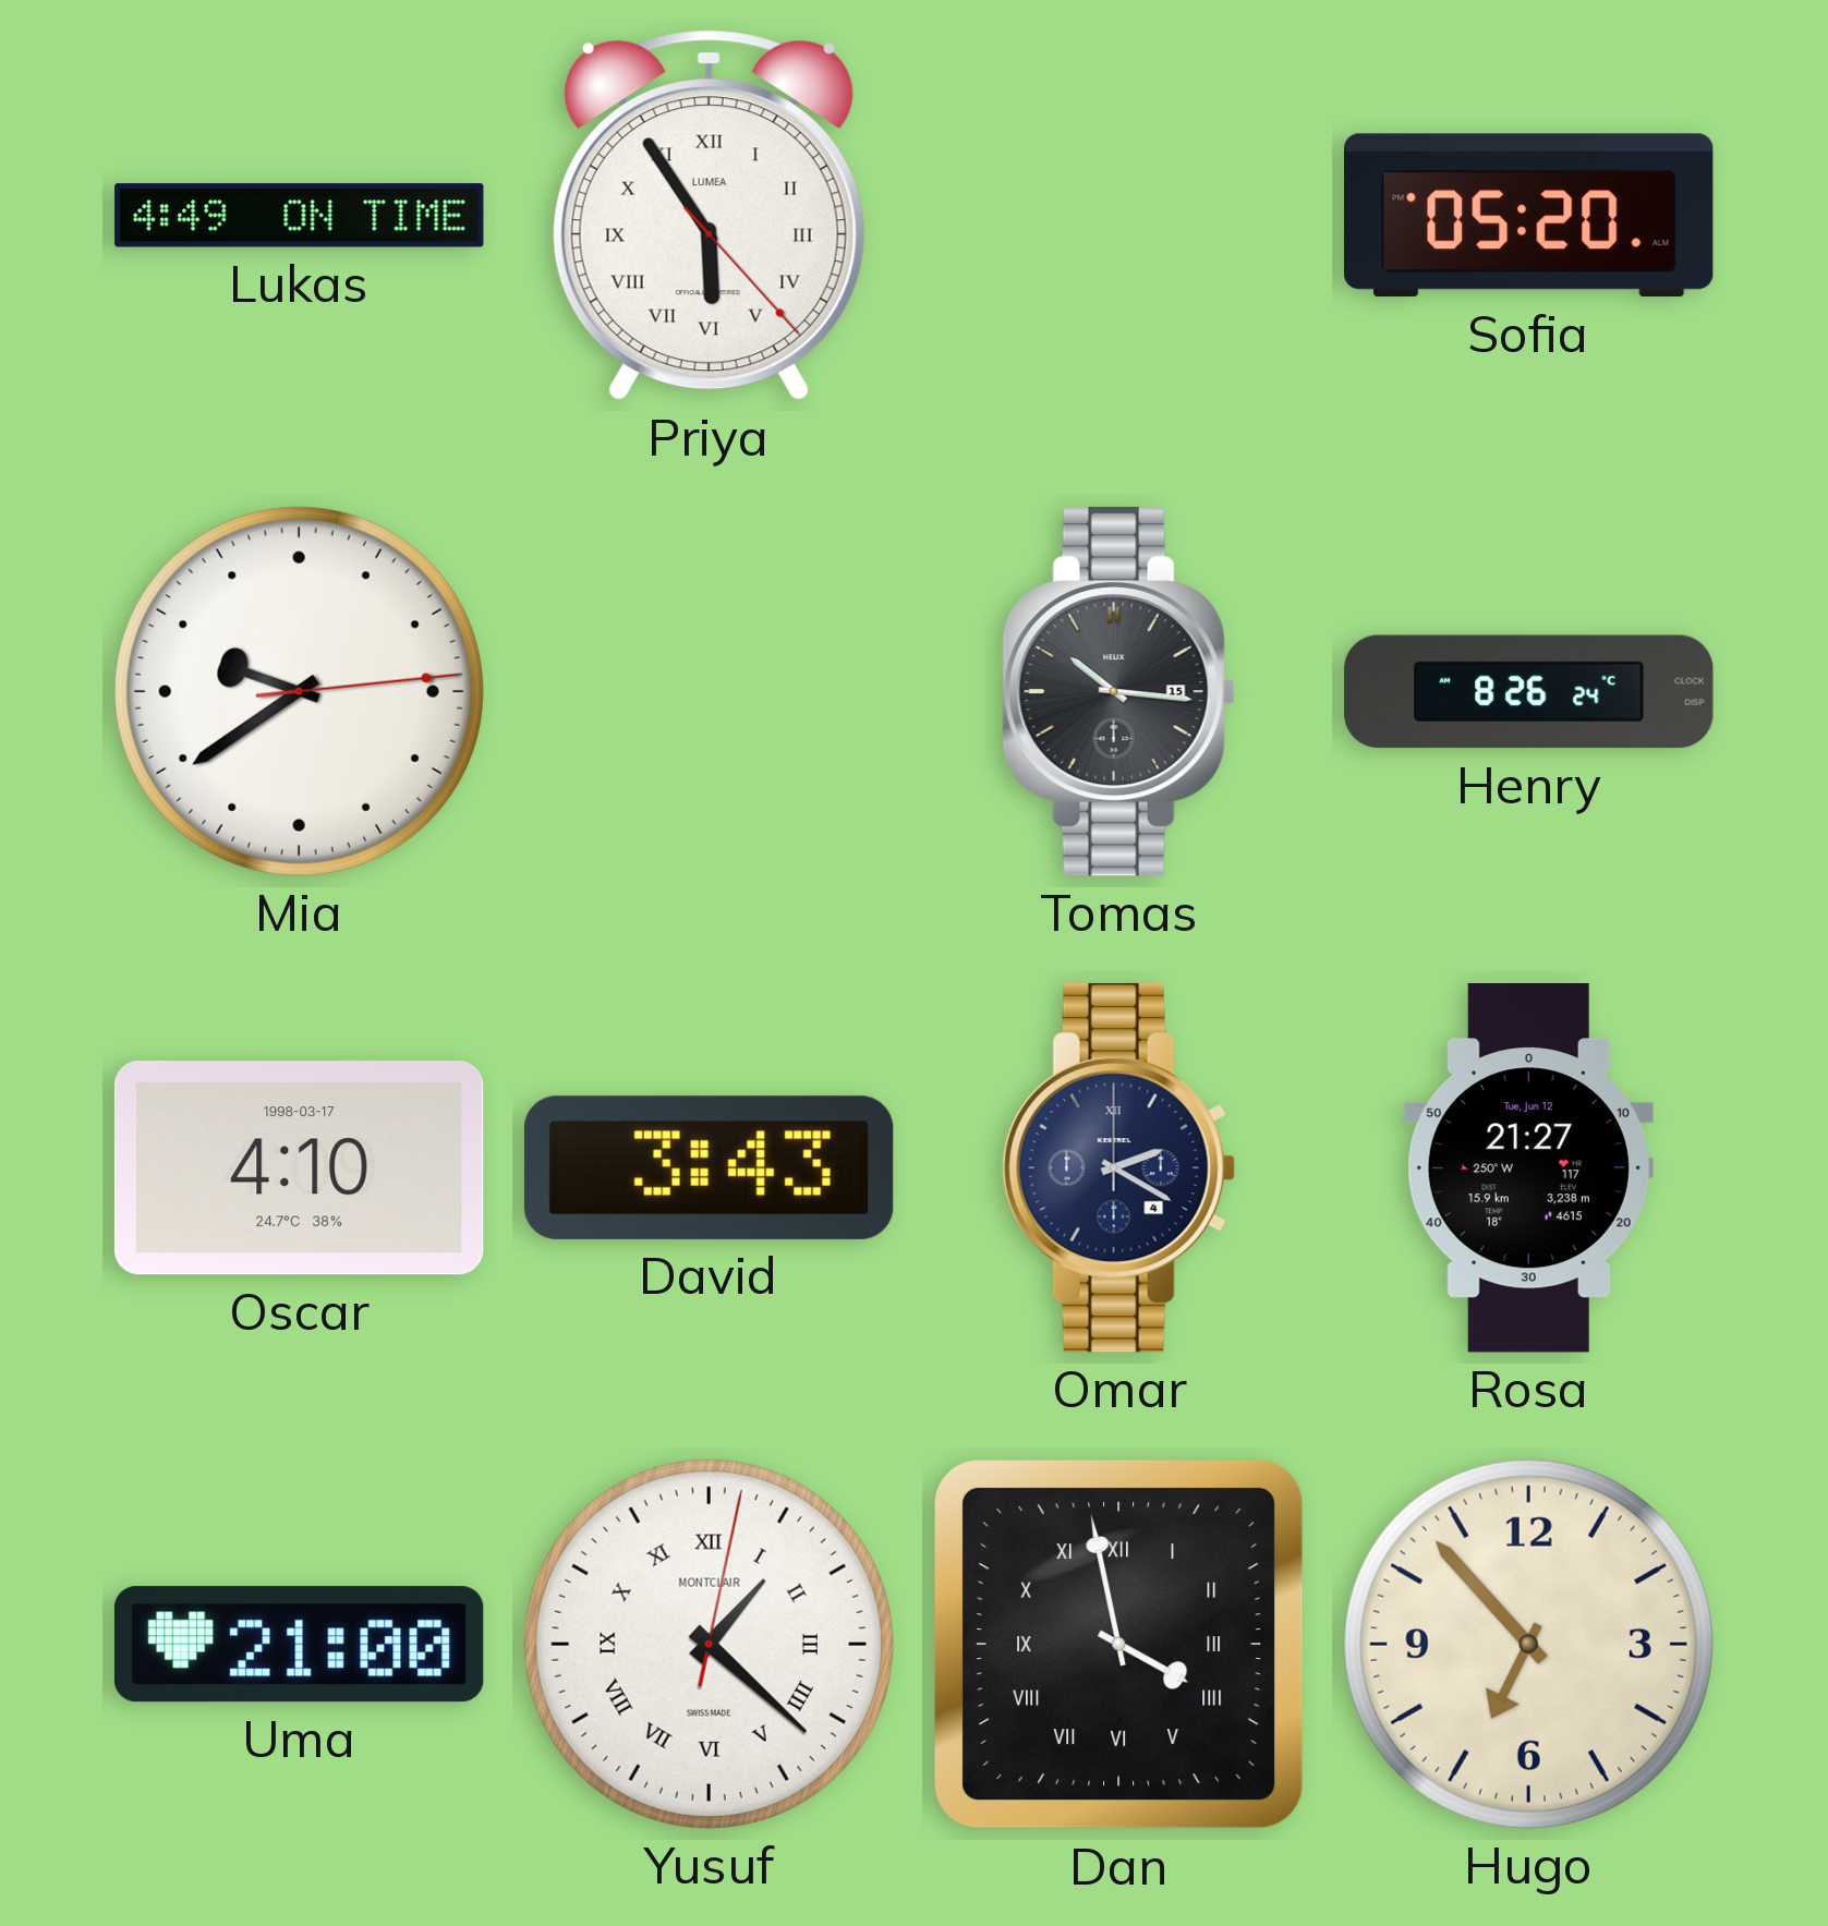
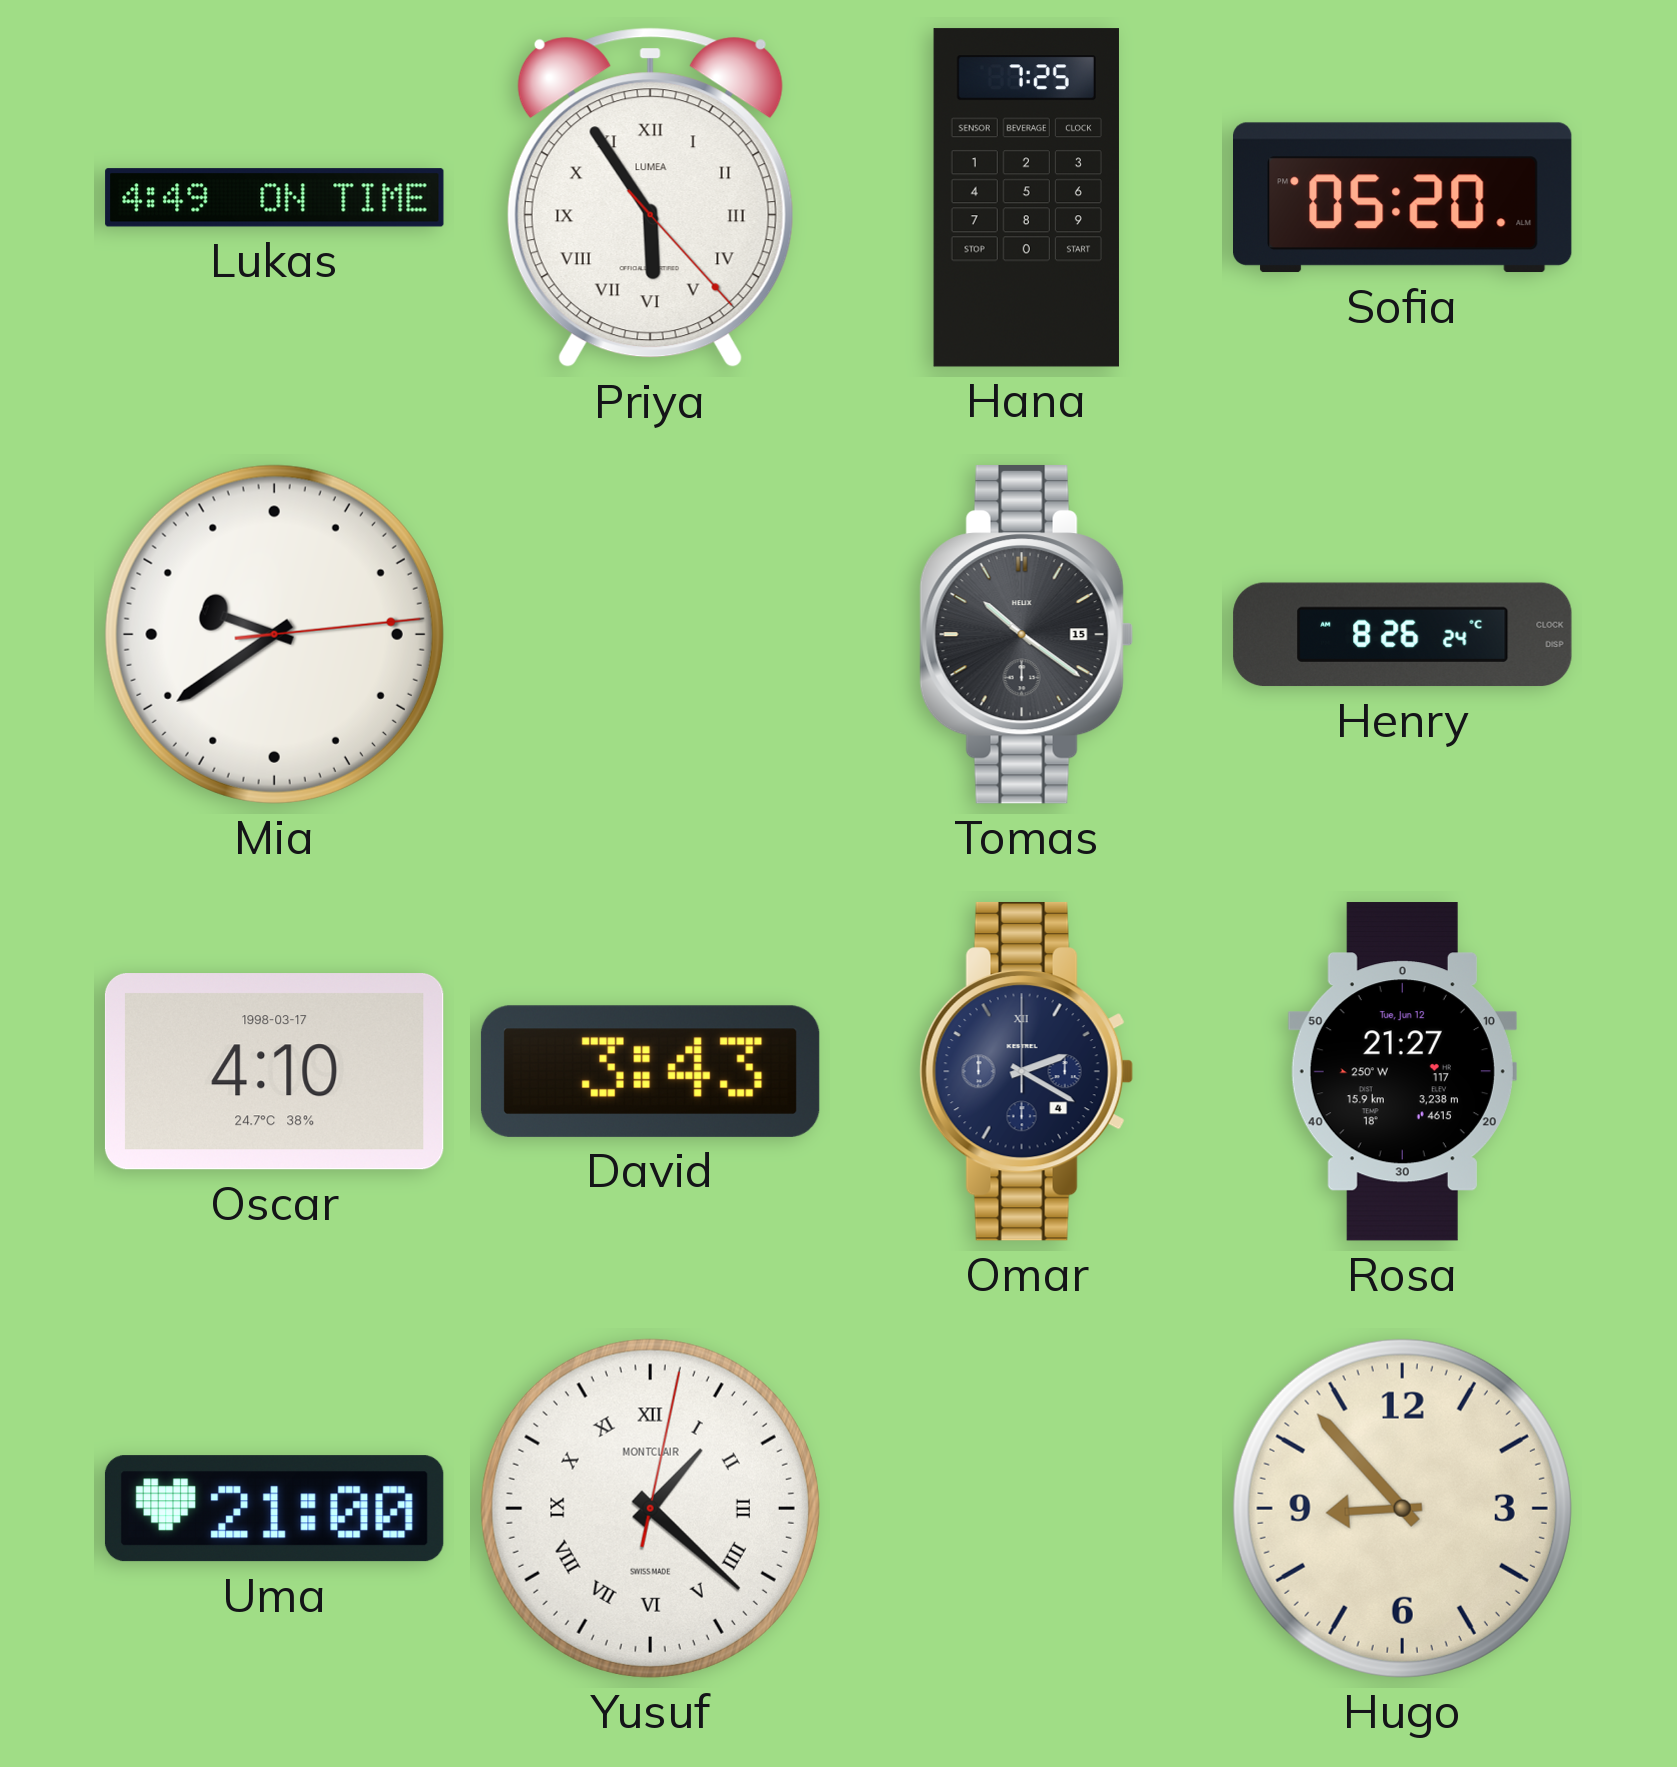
Hana: none -> 7:25 (1026, 198)
Tomas: 10:16 -> 10:21 (1026, 634)
Dan: 3:58 -> none (1118, 1644)
Hugo: 6:53 -> 8:53 (1402, 1508)
